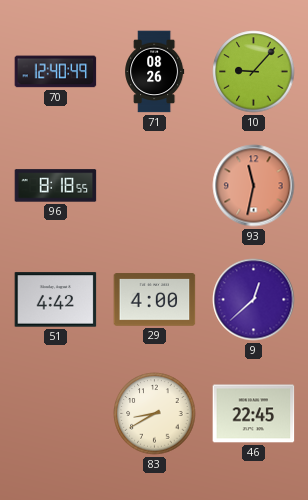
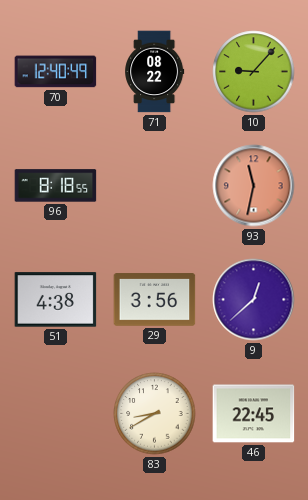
71: 08:26 -> 08:22 (155, 72)
51: 4:42 -> 4:38 (56, 300)
29: 4:00 -> 3:56 (155, 300)
